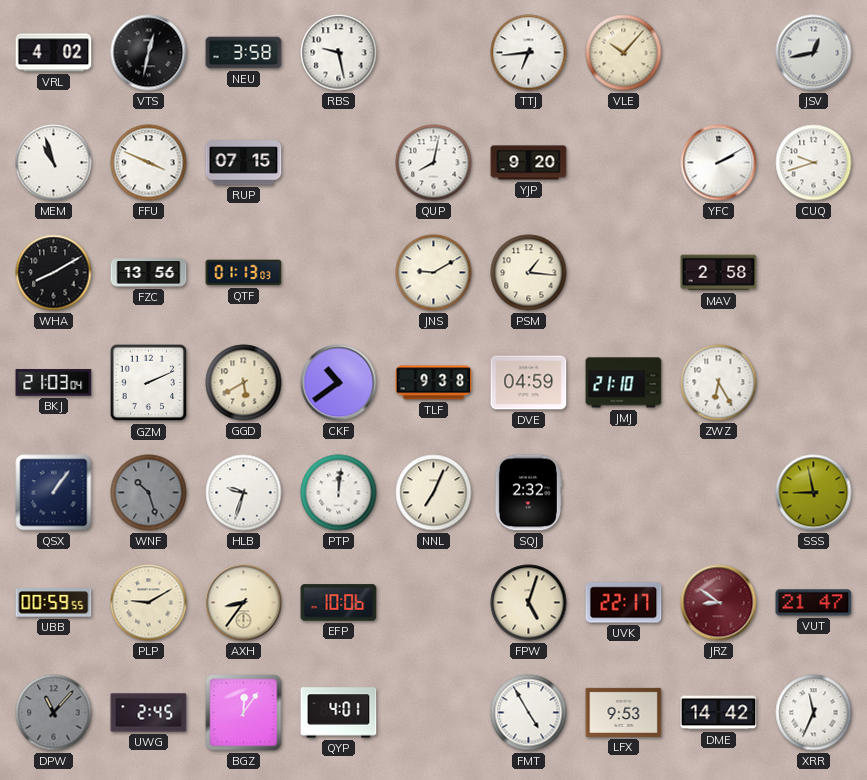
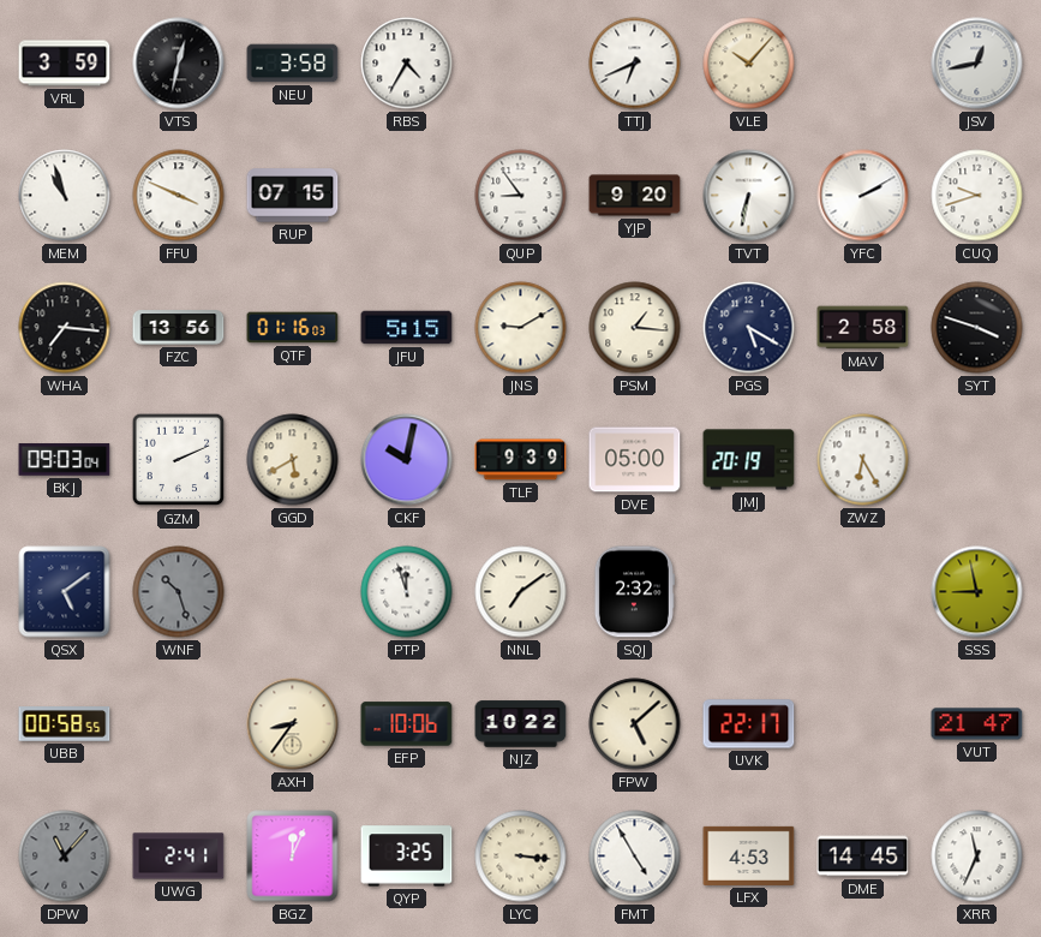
VRL: 4:02 -> 3:59 (65, 64)
RBS: 9:28 -> 4:35 (407, 64)
TTJ: 6:44 -> 6:41 (635, 64)
QUP: 8:02 -> 8:54 (521, 196)
TVT: none -> 6:32 (749, 196)
WHA: 8:10 -> 7:16 (65, 328)
QTF: 01:13 -> 01:16 (293, 328)
JFU: none -> 5:15 (407, 328)
PGS: none -> 5:20 (749, 328)
SYT: none -> 3:48 (977, 328)
BKJ: 21:03 -> 09:03 (65, 460)
CKF: 10:39 -> 10:02 (407, 460)
TLF: 9:38 -> 9:39 (521, 460)
DVE: 04:59 -> 05:00 (635, 460)
JMJ: 21:10 -> 20:19 (749, 460)
QSX: 1:06 -> 5:09 (65, 592)
HLB: 9:33 -> none (244, 493)
PTP: 12:01 -> 11:57 (407, 592)
NNL: 7:04 -> 7:09 (521, 592)
UBB: 00:59 -> 00:58 (65, 724)
PLP: 9:10 -> none (149, 603)
NJZ: none -> 10:22 (521, 724)
FPW: 5:03 -> 5:08 (635, 724)
JRZ: 8:51 -> none (719, 603)
UWG: 2:45 -> 2:41 (179, 857)
BGZ: 12:06 -> 12:04 (293, 857)
QYP: 4:01 -> 3:25 (407, 857)
LYC: none -> 3:16 (521, 857)
LFX: 9:53 -> 4:53 (749, 855)
DME: 14:42 -> 14:45 (863, 857)
